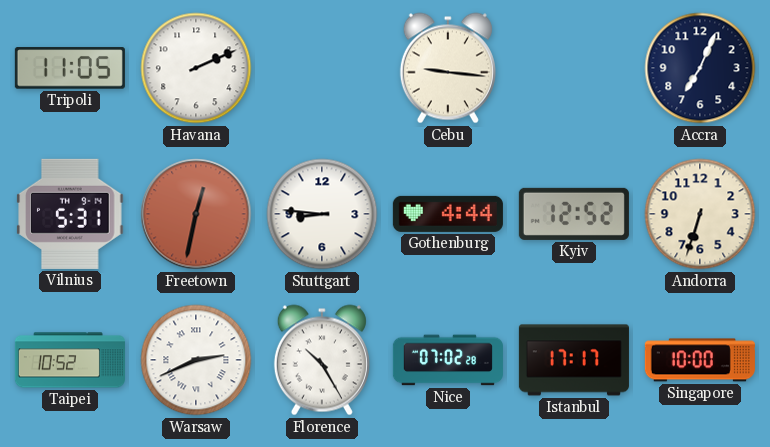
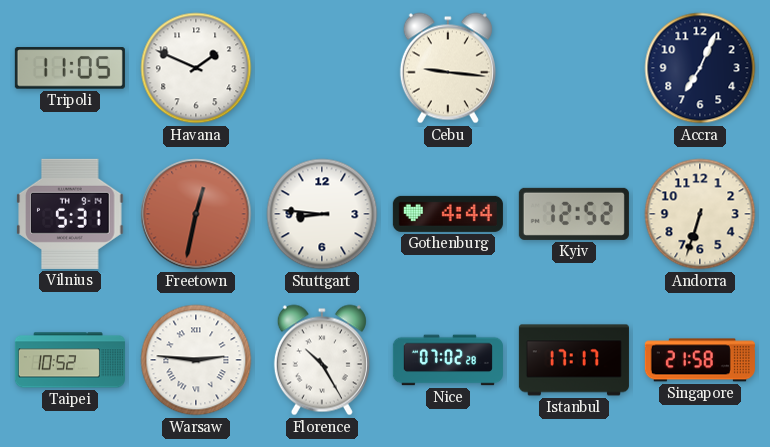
Havana: 2:11 -> 1:49 (196, 68)
Warsaw: 2:41 -> 2:46 (196, 360)
Singapore: 10:00 -> 21:58 (700, 360)
